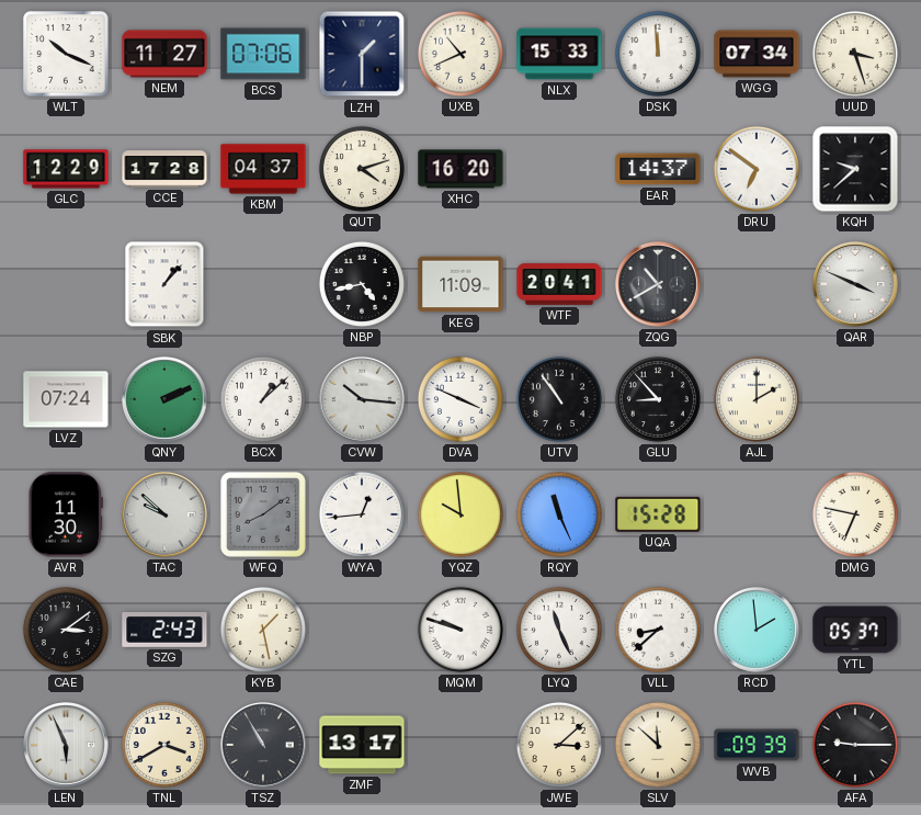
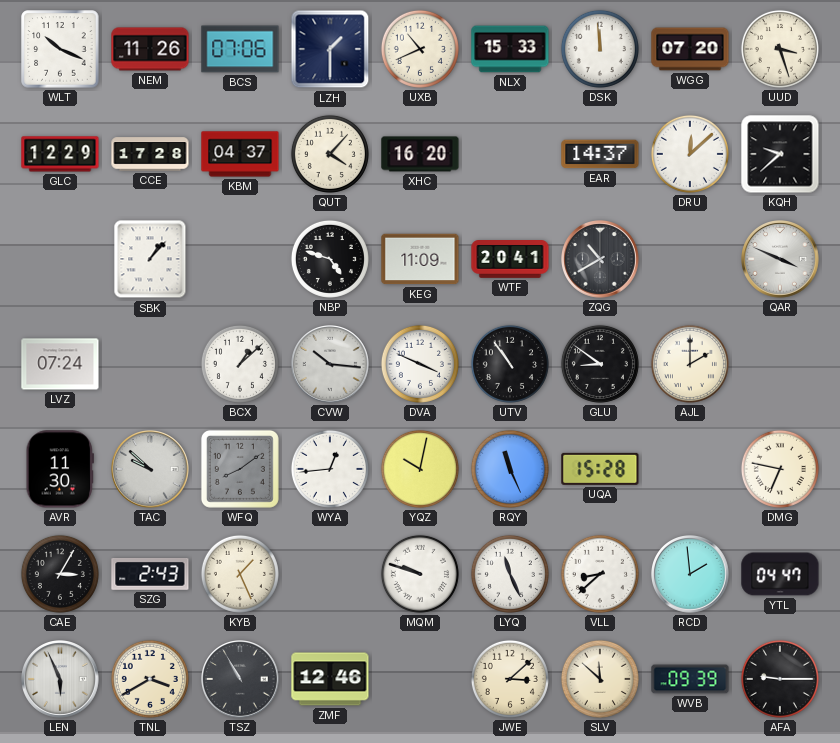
NEM: 11:27 -> 11:26 (150, 49)
WGG: 07:34 -> 07:20 (690, 49)
QUT: 4:12 -> 4:07 (330, 154)
DRU: 6:51 -> 12:08 (690, 154)
NBP: 4:43 -> 4:48 (330, 259)
QNY: 2:11 -> none (166, 400)
GLU: 8:53 -> 8:51 (600, 364)
YQZ: 9:59 -> 10:02 (420, 469)
CAE: 3:09 -> 3:05 (60, 574)
KYB: 1:28 -> 1:26 (240, 574)
YTL: 05:37 -> 04:47 (780, 574)
ZMF: 13:17 -> 12:46 (330, 679)
